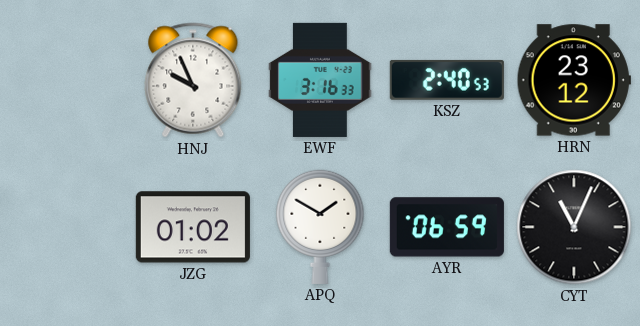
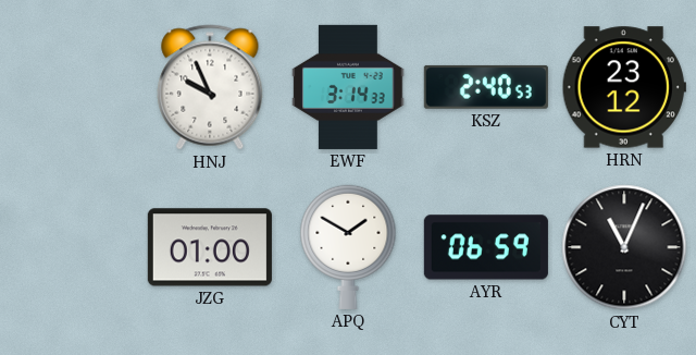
EWF: 3:16 -> 3:14 (348, 87)
JZG: 01:02 -> 01:00 (210, 247)
